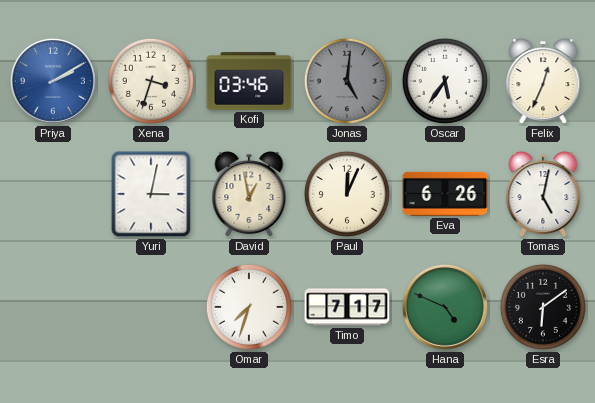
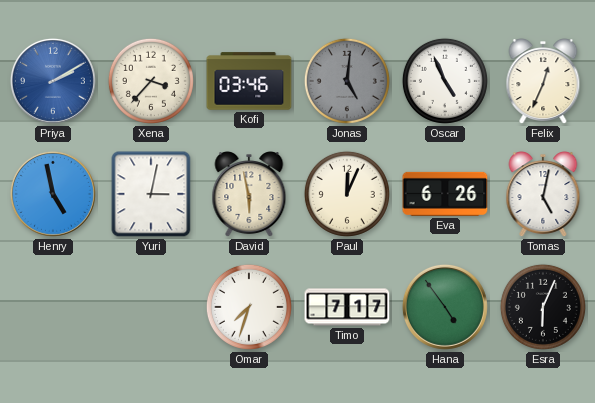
Xena: 3:33 -> 3:37 (151, 81)
Oscar: 5:36 -> 4:56 (445, 81)
Henry: none -> 4:58 (53, 194)
David: 12:58 -> 5:58 (249, 195)
Hana: 4:49 -> 4:54 (445, 307)
Esra: 6:09 -> 6:04 (543, 307)
